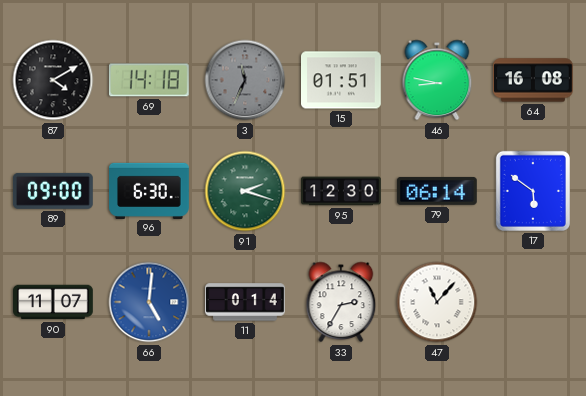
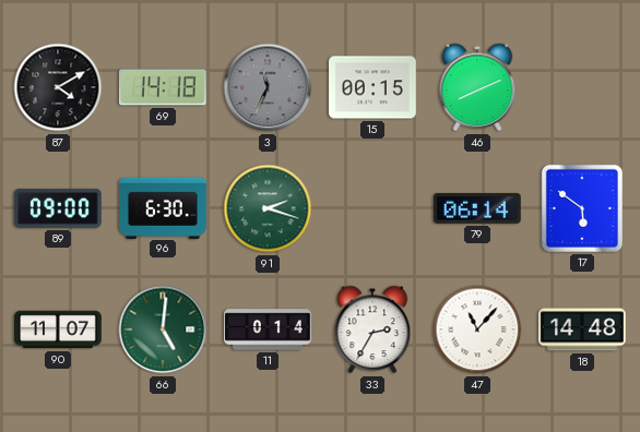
15: 01:51 -> 00:15 (374, 87)
46: 8:47 -> 8:11 (477, 87)
64: 16:08 -> none (533, 80)
95: 12:30 -> none (341, 191)
66 dial: blue -> green (163, 329)
18: none -> 14:48 (583, 329)
